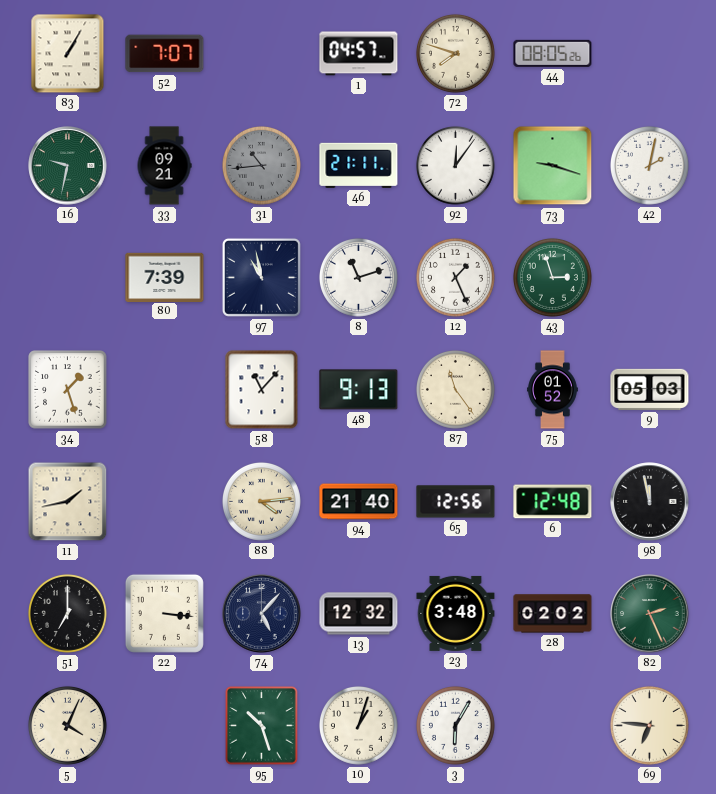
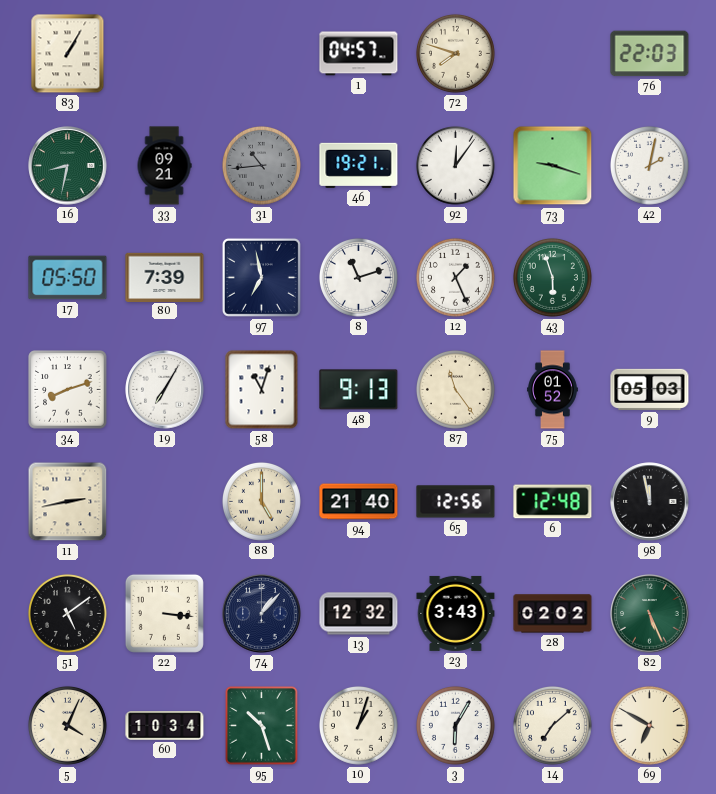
52: 7:07 -> none (165, 54)
44: 08:05 -> none (553, 53)
76: none -> 22:03 (650, 54)
16: 9:32 -> 8:32 (68, 166)
46: 21:11 -> 19:21 (359, 165)
17: none -> 05:50 (68, 278)
97: 10:58 -> 6:58 (261, 277)
43: 2:57 -> 5:57 (552, 277)
34: 1:27 -> 8:12 (68, 390)
19: none -> 7:05 (165, 390)
58: 11:07 -> 11:03 (262, 390)
11: 1:43 -> 2:43 (68, 502)
88: 4:14 -> 5:00 (261, 501)
51: 7:00 -> 5:09 (67, 613)
74: 5:07 -> 1:07 (262, 614)
23: 3:48 -> 3:43 (456, 613)
82: 2:26 -> 5:26 (650, 614)
60: none -> 10:34 (165, 726)
14: none -> 7:08 (552, 725)
69: 6:46 -> 6:50 (649, 725)
